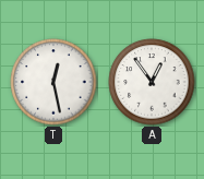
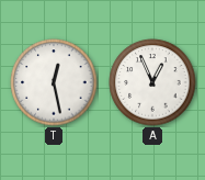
A: 12:54 -> 12:56 (152, 82)
